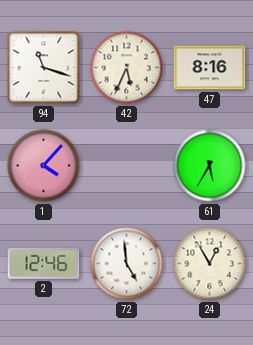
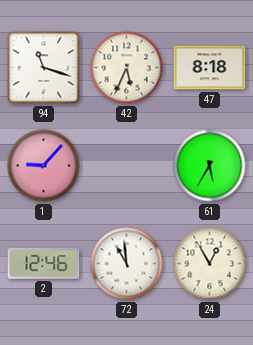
47: 8:16 -> 8:18 (210, 68)
1: 4:07 -> 9:07 (44, 166)
72: 4:59 -> 10:59 (127, 264)
